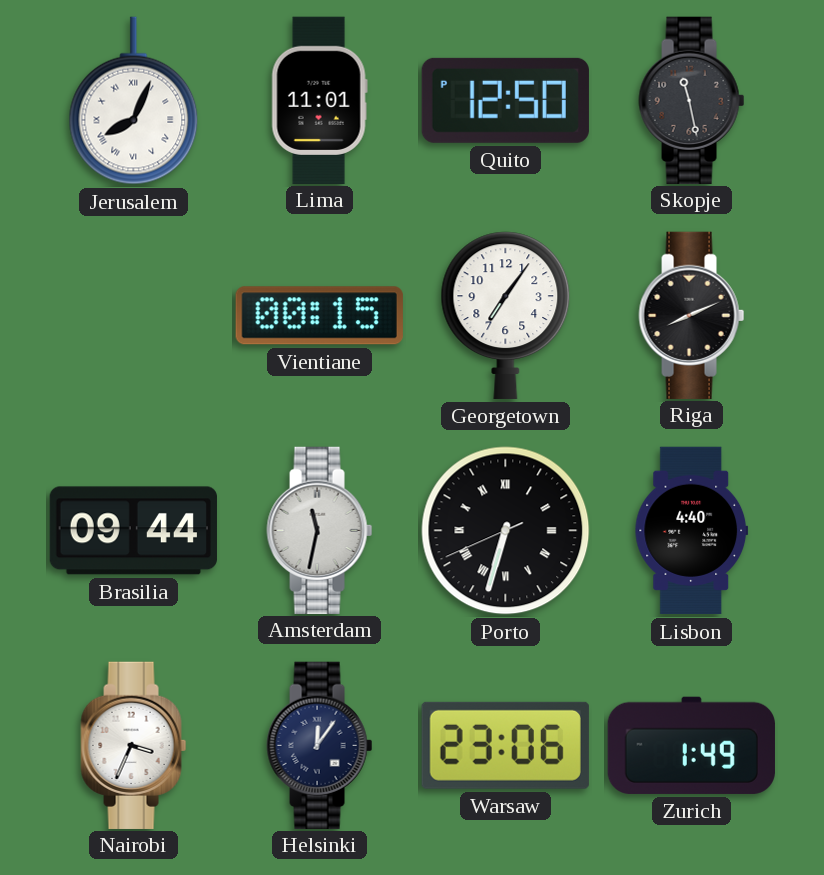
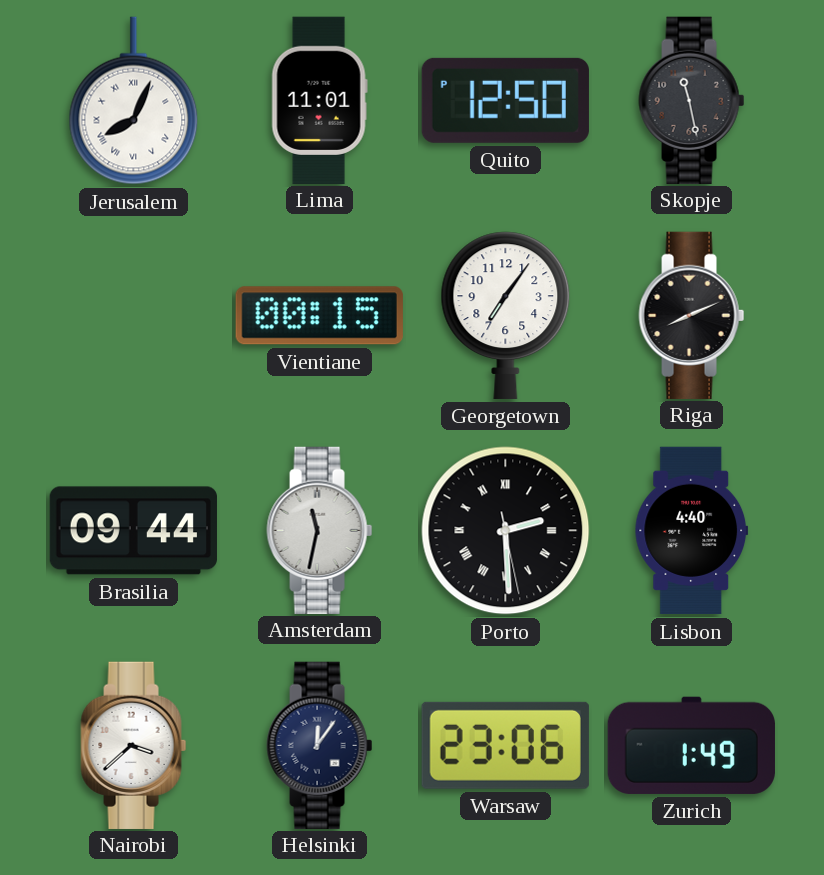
Porto: 6:32 -> 2:29 (506, 531)
Nairobi: 3:34 -> 3:38 (134, 745)
